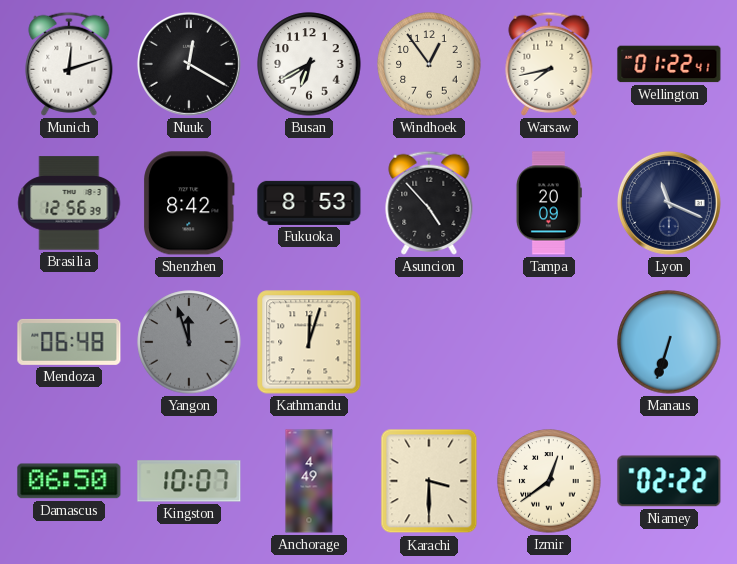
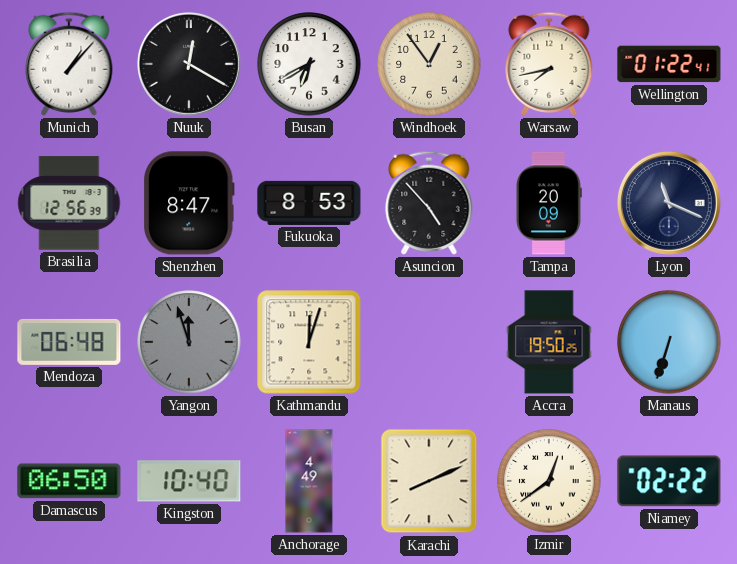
Munich: 12:12 -> 1:07 (69, 64)
Shenzhen: 8:42 -> 8:47 (190, 203)
Accra: none -> 19:50 (549, 342)
Kingston: 10:07 -> 10:40 (189, 481)
Karachi: 3:30 -> 8:11 (429, 481)
